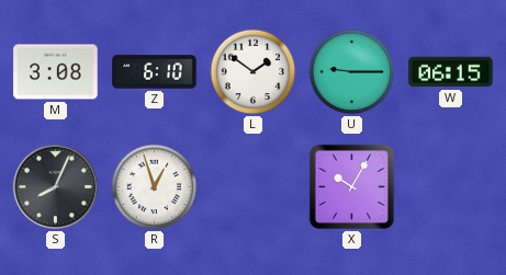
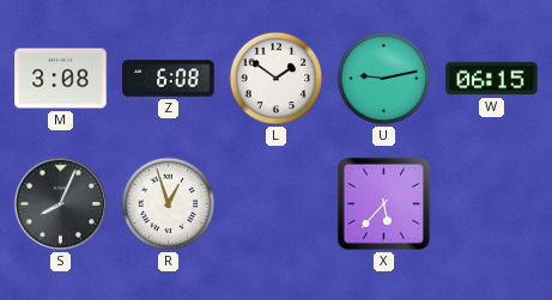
Z: 6:10 -> 6:08 (169, 79)
U: 9:15 -> 9:13 (384, 79)
X: 10:05 -> 5:37 (383, 203)
